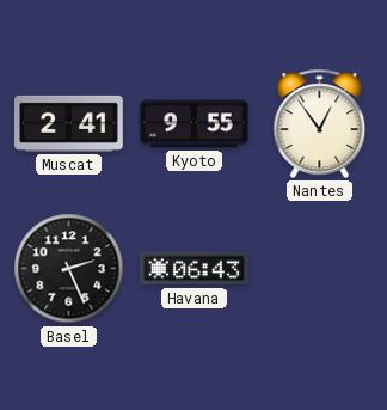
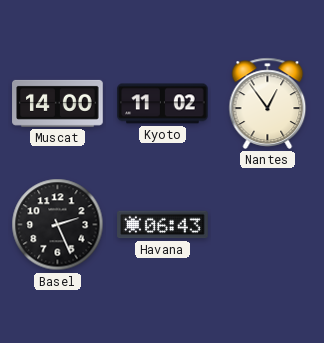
Muscat: 2:41 -> 14:00 (58, 103)
Kyoto: 9:55 -> 11:02 (163, 104)
